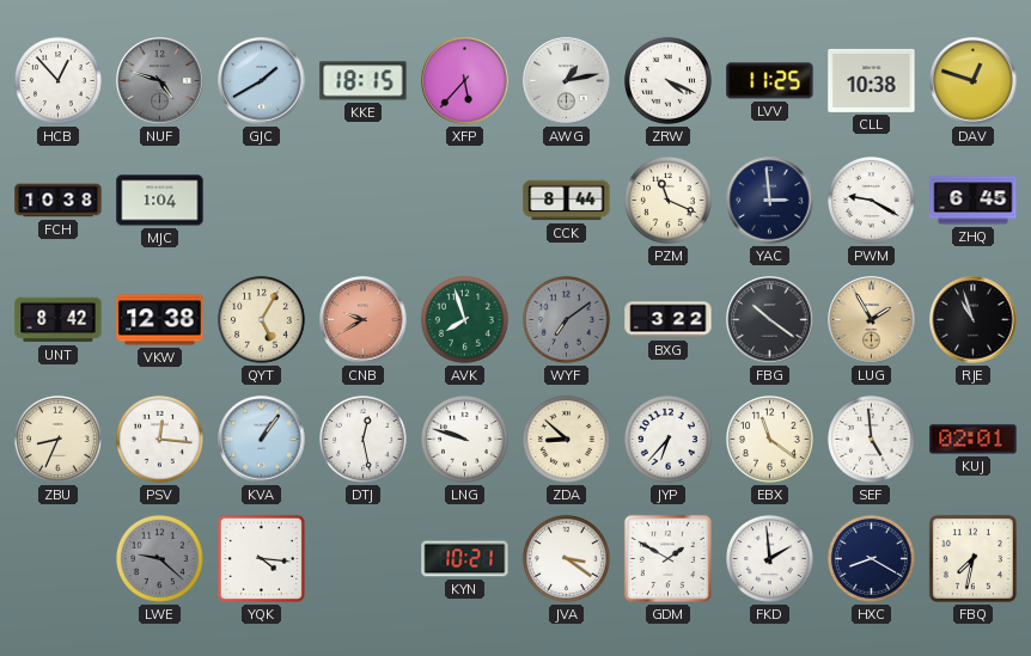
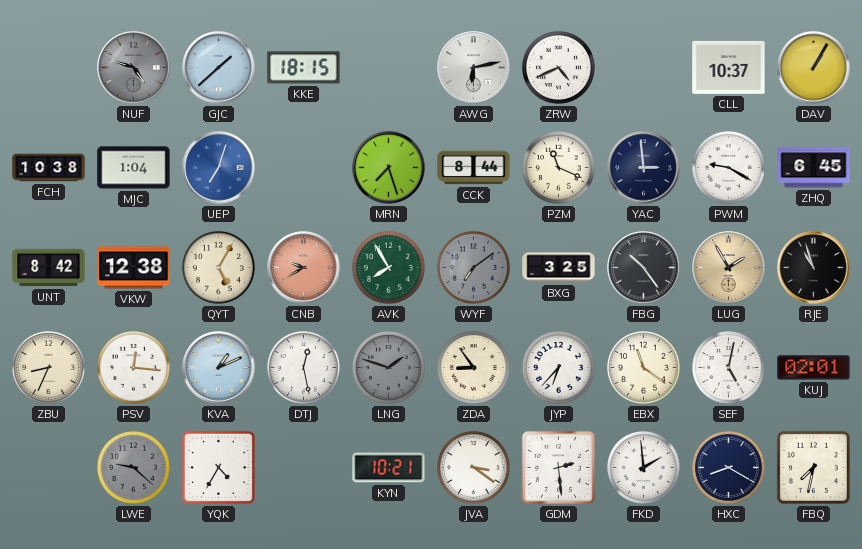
HCB: 12:53 -> none (57, 80)
GJC: 1:40 -> 1:38 (219, 68)
XFP: 5:37 -> none (465, 81)
AWG: 1:13 -> 6:13 (474, 68)
ZRW: 4:19 -> 4:41 (558, 67)
LVV: 11:25 -> none (770, 81)
CLL: 10:38 -> 10:37 (729, 67)
DAV: 12:48 -> 1:05 (814, 68)
UEP: none -> 7:03 (219, 168)
MRN: none -> 7:27 (389, 168)
AVK: 7:57 -> 7:55 (388, 267)
BXG: 3:22 -> 3:25 (559, 268)
FBG: 10:21 -> 10:24 (644, 268)
KVA: 1:06 -> 1:11 (219, 368)
LNG: 9:48 -> 1:48 (388, 367)
LNG dial: white -> grey (388, 367)
ZDA: 8:52 -> 8:54 (473, 367)
SEF: 4:59 -> 5:02 (728, 367)
YQK: 4:16 -> 4:35 (218, 467)
GDM: 1:50 -> 2:29 (558, 467)
